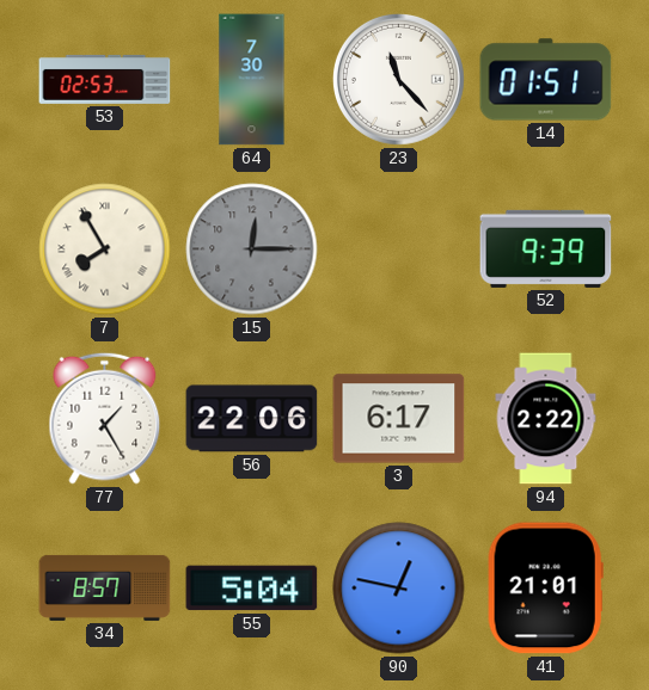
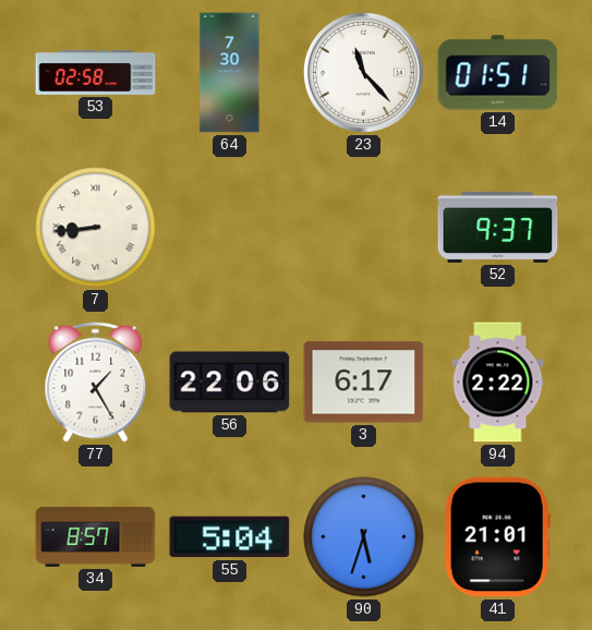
53: 02:53 -> 02:58 (96, 72)
7: 7:55 -> 8:44 (96, 228)
15: 12:15 -> none (252, 249)
52: 9:39 -> 9:37 (498, 227)
90: 12:47 -> 5:33 (364, 537)
